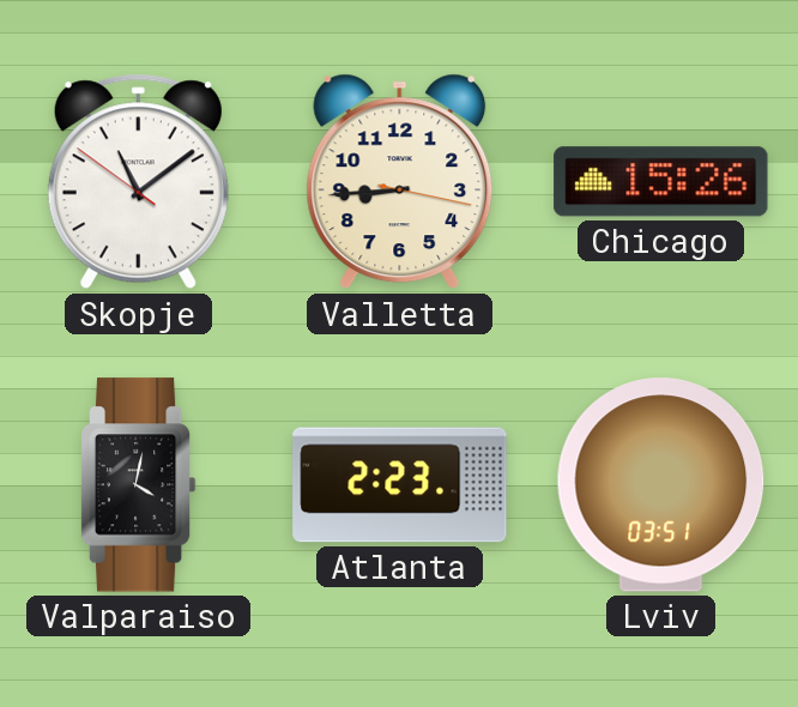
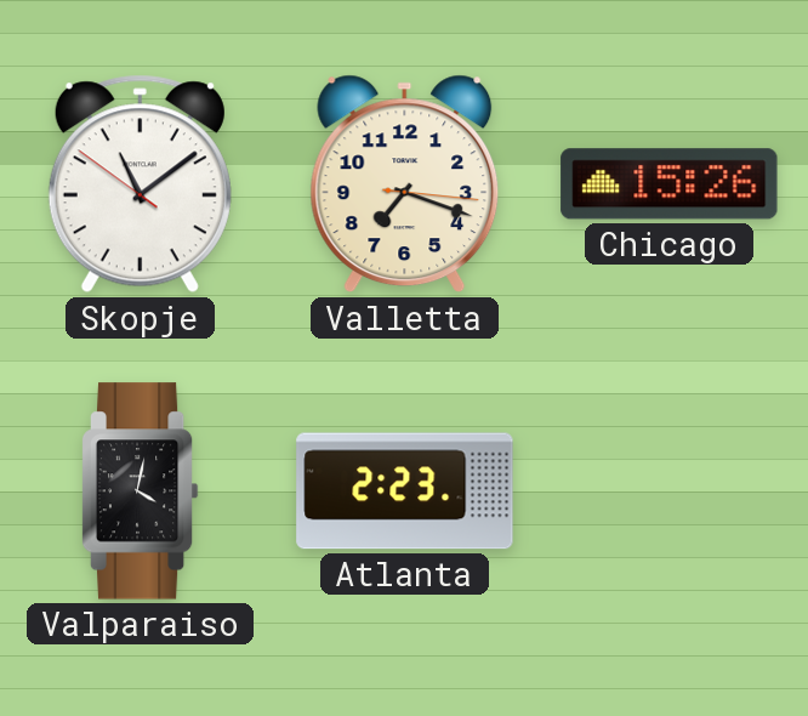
Valletta: 8:44 -> 7:18 (405, 184)
Lviv: 03:51 -> none (661, 485)
